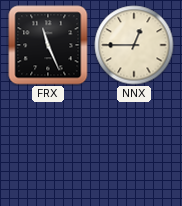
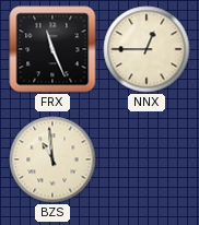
BZS: none -> 10:59 (52, 159)
